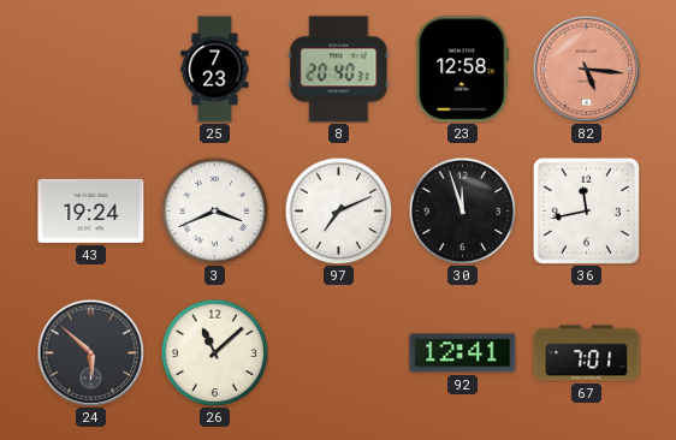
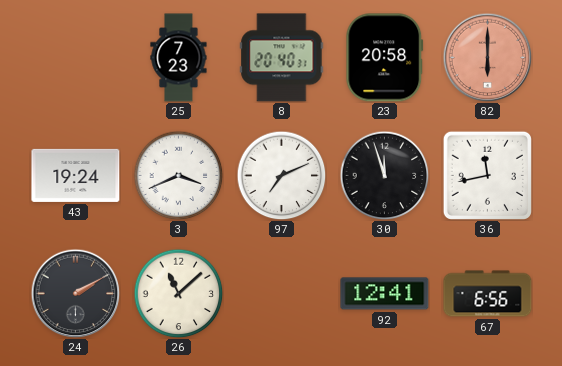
23: 12:58 -> 20:58 (385, 58)
82: 5:16 -> 6:00 (487, 57)
24: 5:52 -> 2:10 (75, 293)
67: 7:01 -> 6:56 (488, 294)
